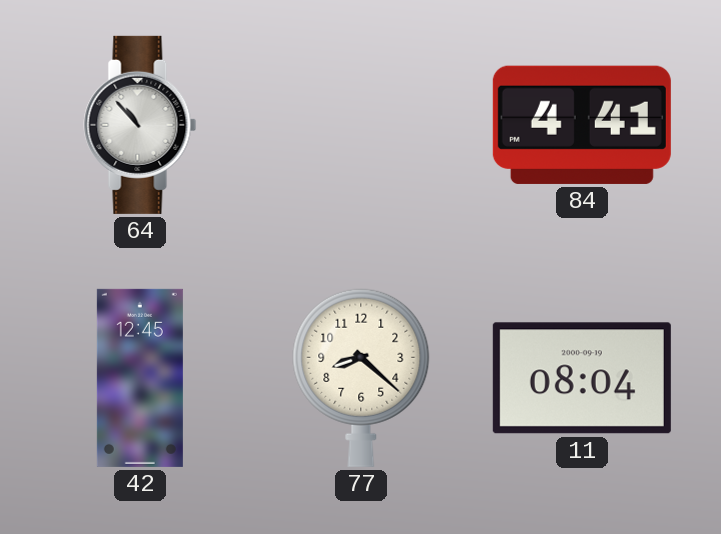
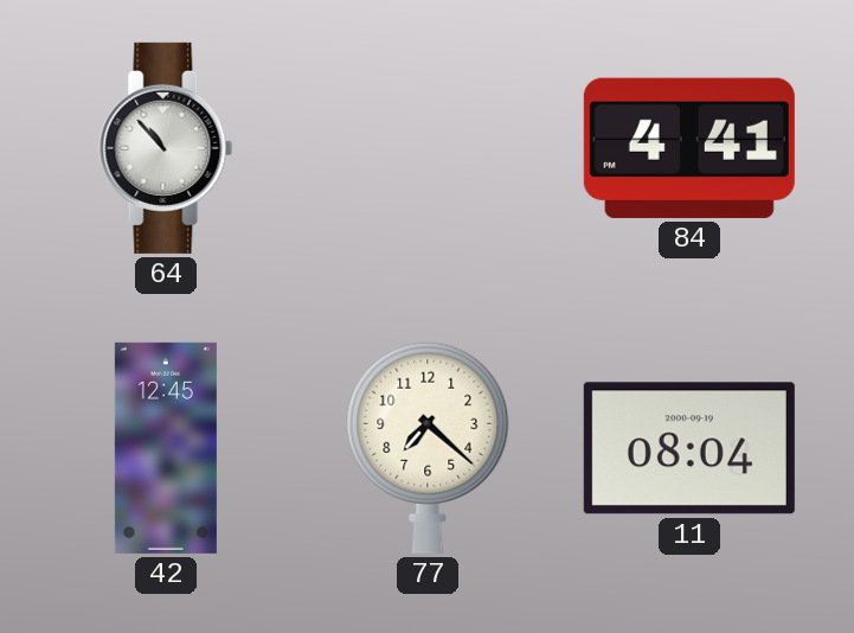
77: 8:22 -> 7:22 (428, 448)
